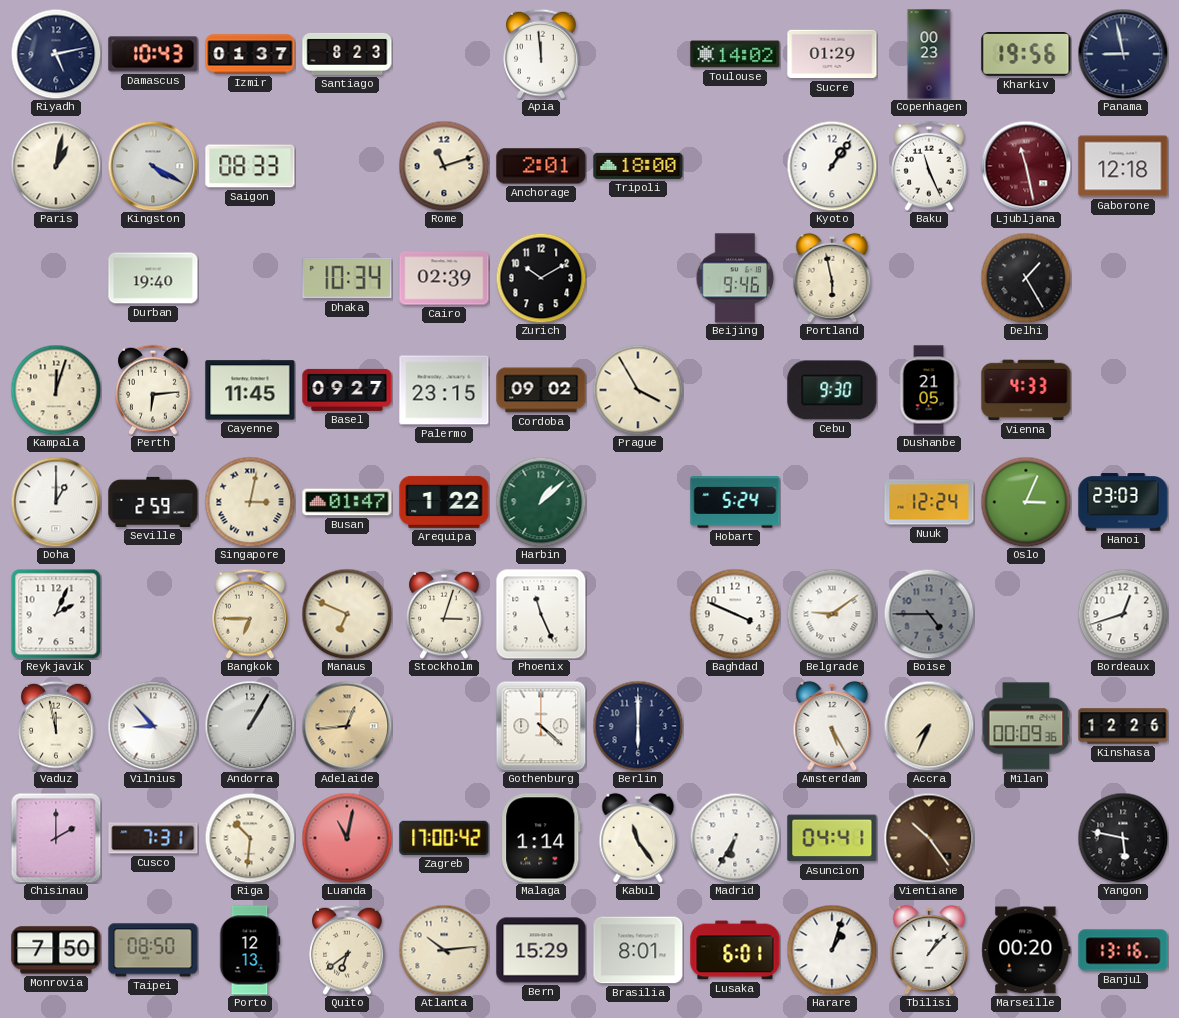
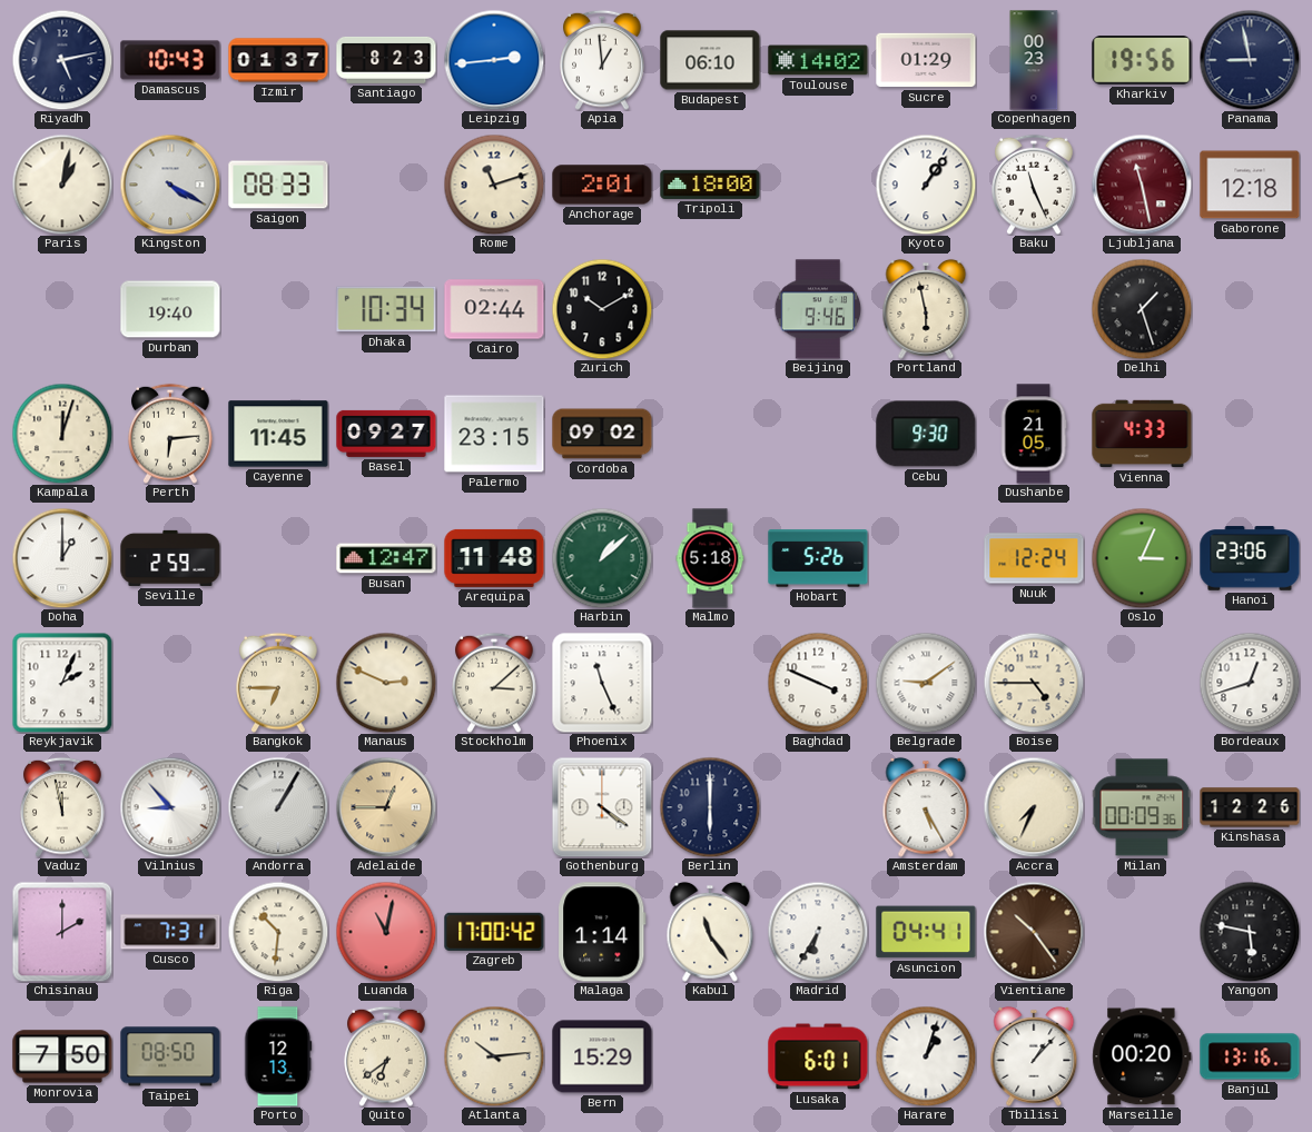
Leipzig: none -> 2:44 (494, 60)
Apia: 11:59 -> 12:59 (602, 60)
Budapest: none -> 06:10 (710, 60)
Cairo: 02:39 -> 02:44 (494, 309)
Delhi: 1:25 -> 1:27 (1142, 309)
Prague: 3:55 -> none (638, 390)
Singapore: 3:02 -> none (250, 502)
Busan: 01:47 -> 12:47 (386, 558)
Arequipa: 1:22 -> 11:48 (494, 558)
Malmo: none -> 5:18 (710, 558)
Hobart: 5:24 -> 5:26 (818, 558)
Hanoi: 23:03 -> 23:06 (1250, 558)
Manaus: 6:49 -> 2:49 (386, 683)
Stockholm: 3:03 -> 3:08 (494, 683)
Boise dial: grey -> cream (1034, 683)
Adelaide: 12:44 -> 12:45 (386, 807)
Gothenburg: 4:22 -> 4:21 (602, 807)
Brasilia: 8:01 -> none (638, 950)
